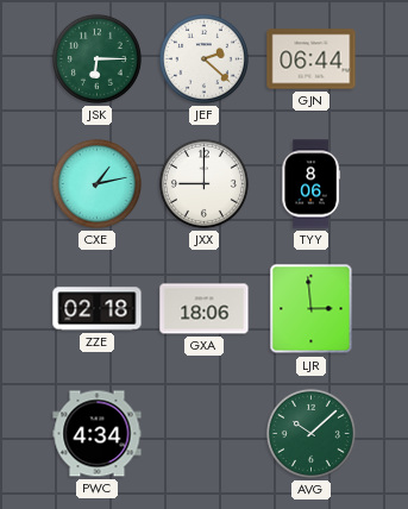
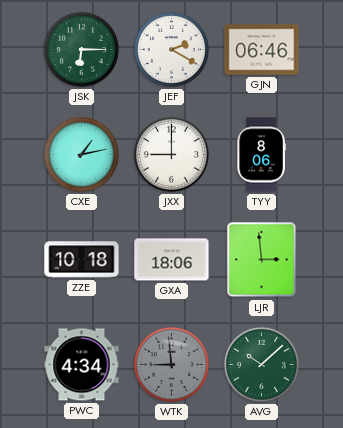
JEF: 2:22 -> 2:20 (171, 49)
GJN: 06:44 -> 06:46 (262, 50)
ZZE: 02:18 -> 10:18 (82, 260)
WTK: none -> 8:59 (171, 364)
